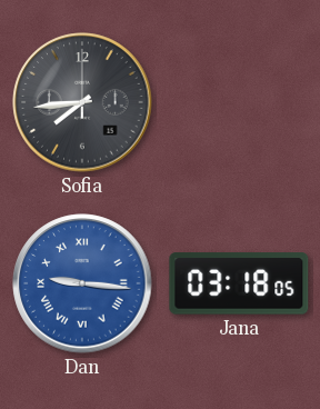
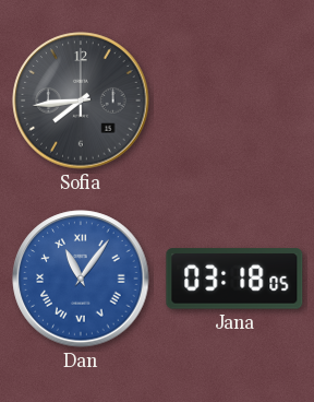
Dan: 9:16 -> 11:06 (81, 279)
